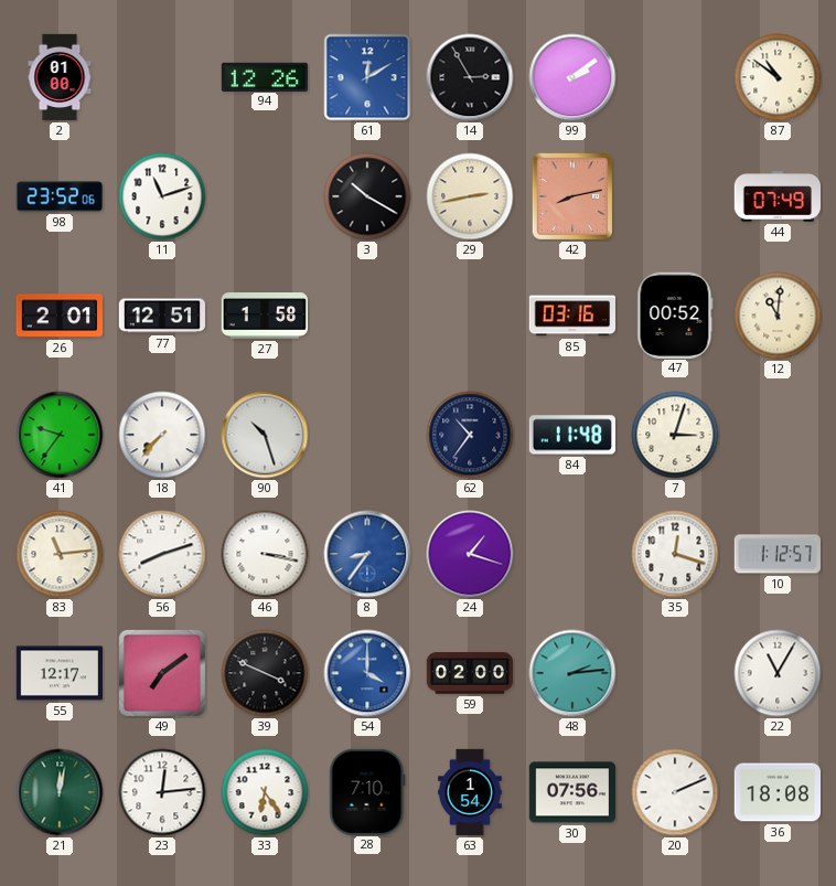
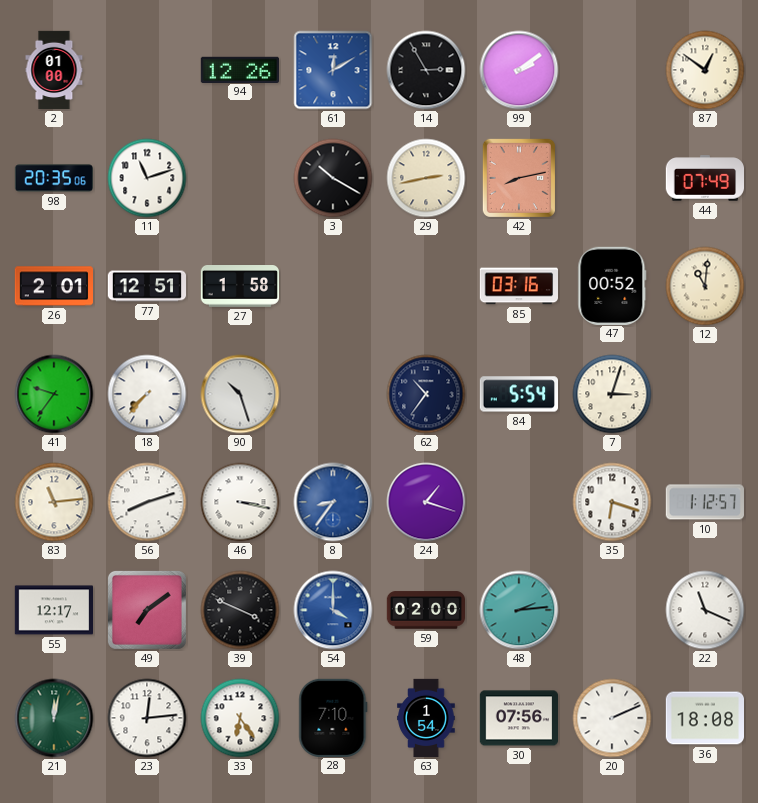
87: 10:51 -> 12:51 (705, 70)
98: 23:52 -> 20:35 (53, 178)
84: 11:48 -> 5:54 (518, 394)
35: 12:18 -> 6:18 (612, 502)
22: 11:05 -> 11:19 (705, 610)
